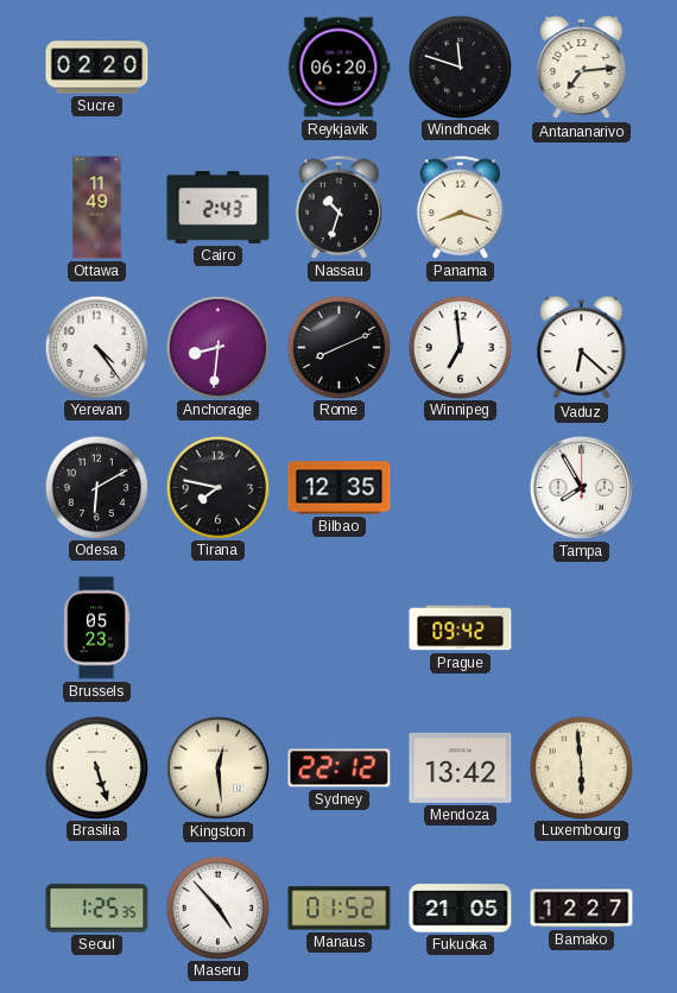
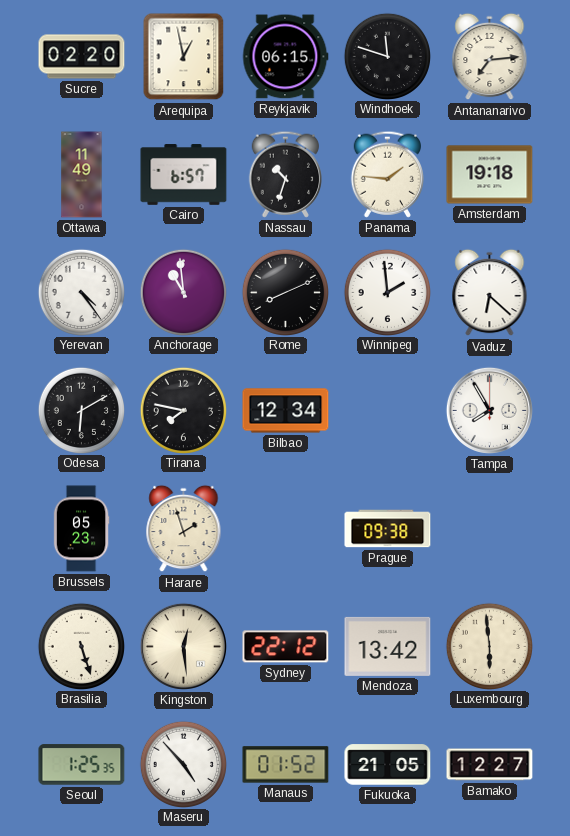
Arequipa: none -> 12:58 (184, 57)
Reykjavik: 06:20 -> 06:15 (285, 57)
Cairo: 2:43 -> 6:57 (184, 175)
Panama: 8:18 -> 1:46 (387, 174)
Amsterdam: none -> 19:18 (490, 175)
Anchorage: 8:31 -> 10:59 (183, 292)
Winnipeg: 6:59 -> 1:59 (387, 292)
Bilbao: 12:35 -> 12:34 (286, 411)
Harare: none -> 1:57 (184, 529)
Prague: 09:42 -> 09:38 (388, 529)
